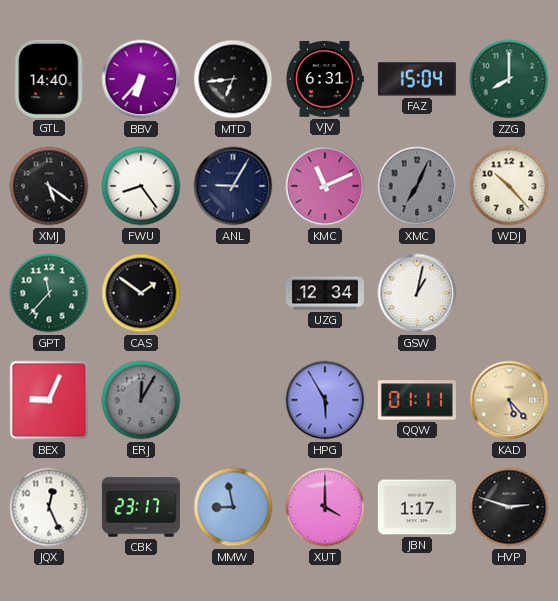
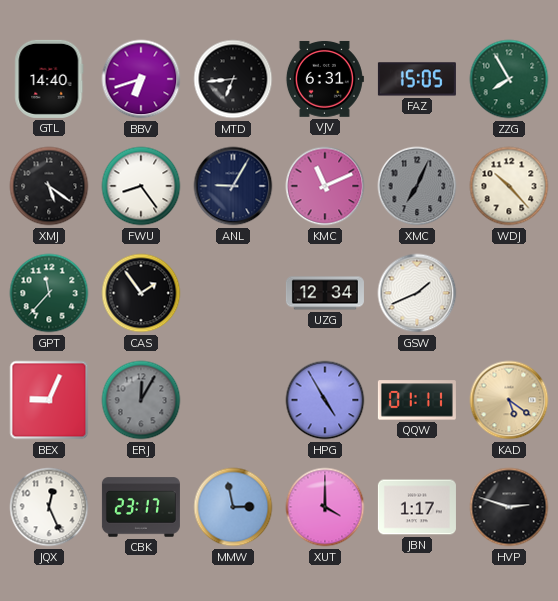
BBV: 6:37 -> 6:42 (141, 79)
FAZ: 15:04 -> 15:05 (417, 79)
ZZG: 8:00 -> 7:55 (509, 79)
CAS: 1:51 -> 1:54 (141, 293)
GSW: 1:02 -> 1:41 (417, 293)
HPG: 5:55 -> 4:55 (325, 400)
KAD: 5:23 -> 5:21 (509, 400)
MMW: 8:58 -> 2:58 (233, 507)
